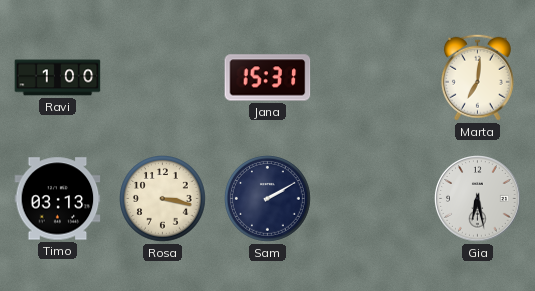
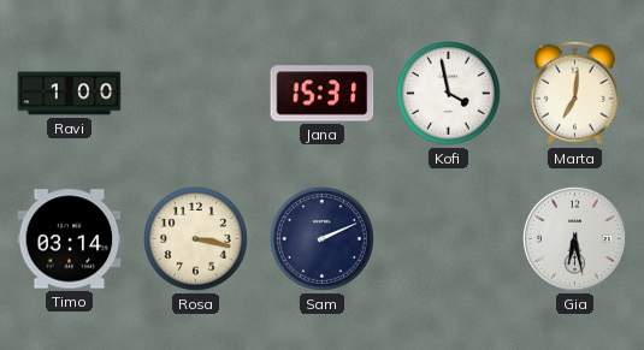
Kofi: none -> 3:58 (449, 94)
Timo: 03:13 -> 03:14 (70, 239)
Sam: 2:10 -> 2:11 (323, 239)
